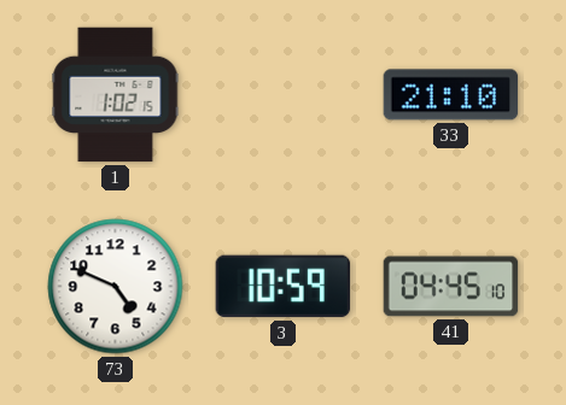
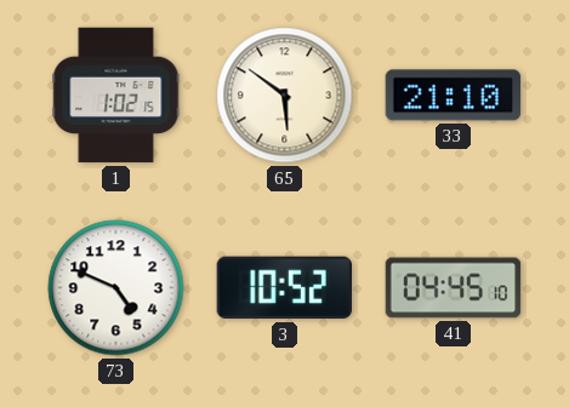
65: none -> 5:51 (285, 96)
3: 10:59 -> 10:52 (284, 288)
